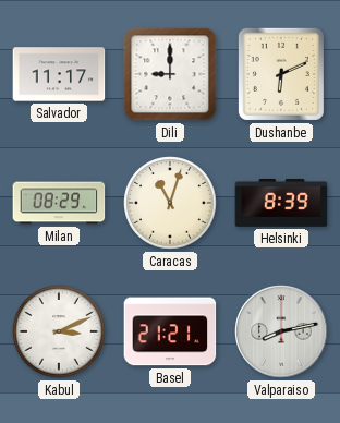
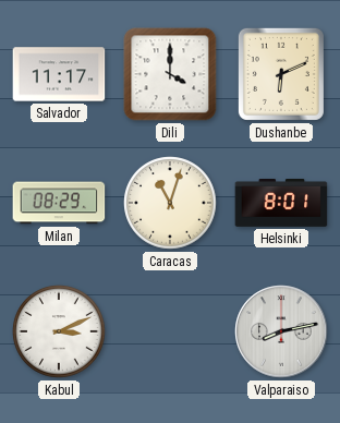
Dili: 9:00 -> 4:00 (170, 74)
Helsinki: 8:39 -> 8:01 (281, 204)
Basel: 21:21 -> none (170, 331)
